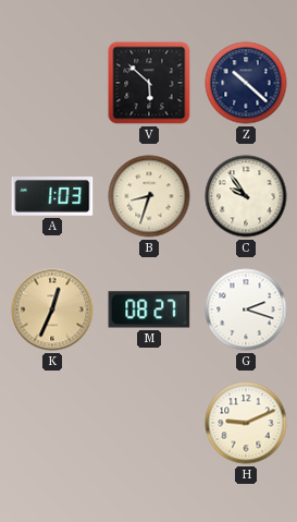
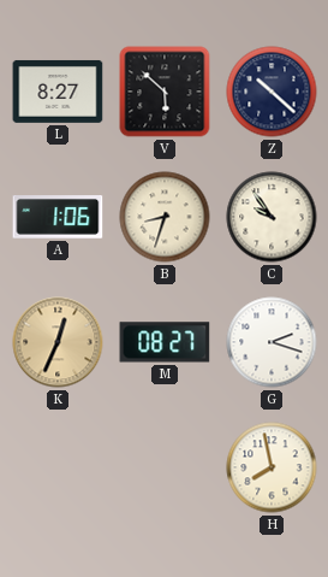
L: none -> 8:27 (58, 92)
A: 1:03 -> 1:06 (58, 218)
H: 9:11 -> 7:58 (272, 467)
